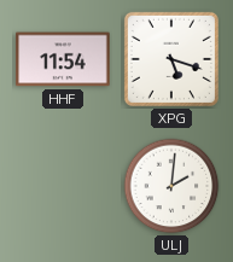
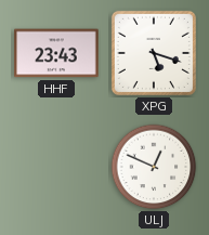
HHF: 11:54 -> 23:43 (56, 53)
ULJ: 2:01 -> 12:49 (154, 167)
